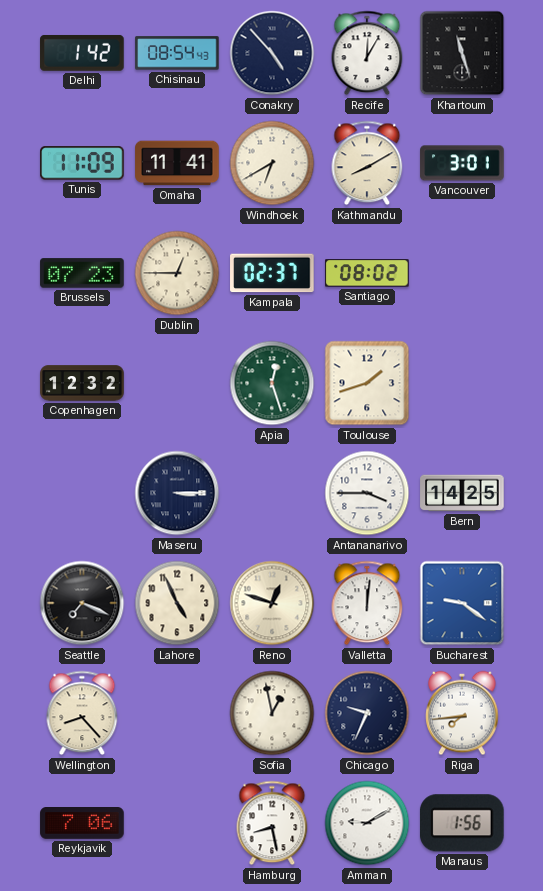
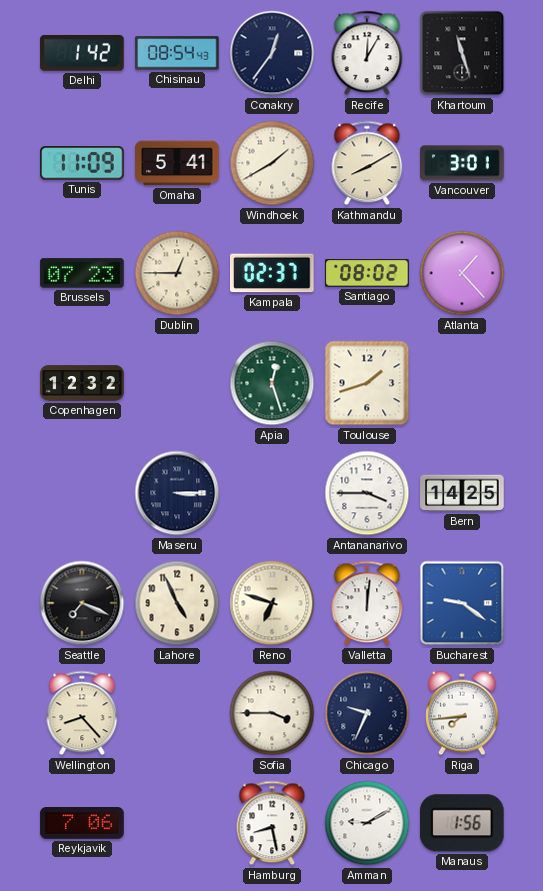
Conakry: 4:53 -> 12:36 (272, 53)
Omaha: 11:41 -> 5:41 (177, 163)
Windhoek: 6:40 -> 1:40 (272, 163)
Atlanta: none -> 1:23 (462, 273)
Reno: 12:48 -> 6:48 (272, 603)
Sofia: 12:58 -> 3:45 (272, 713)
